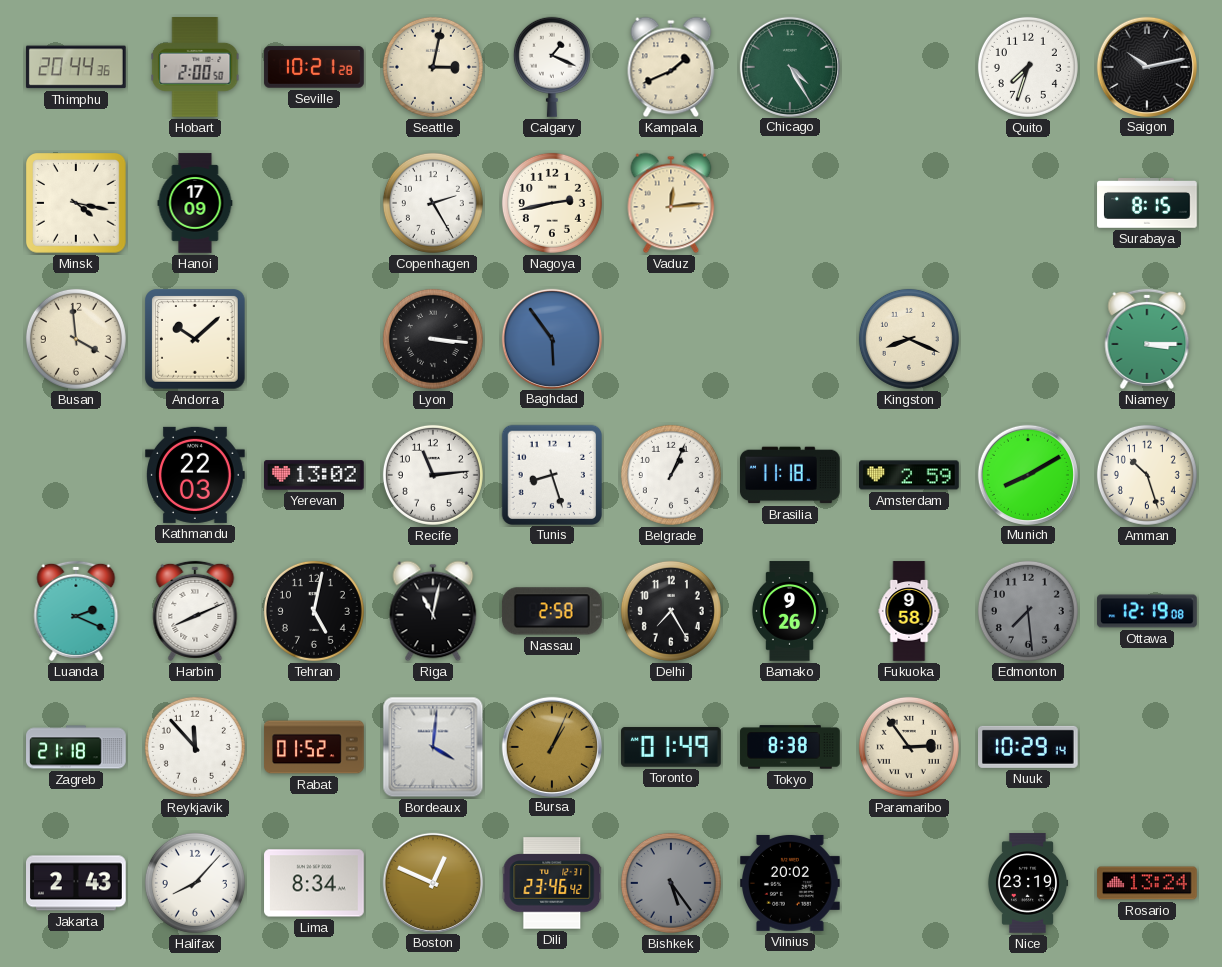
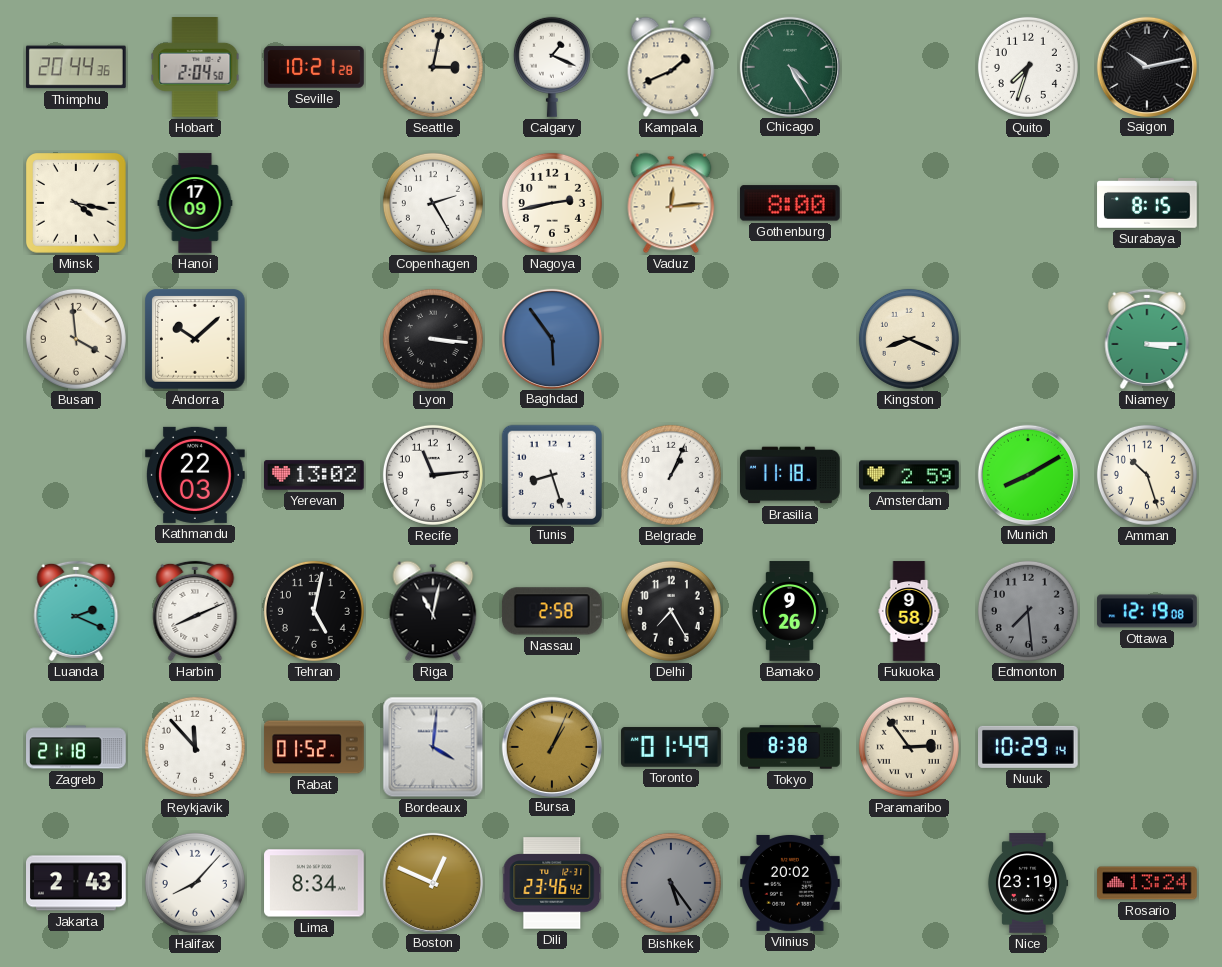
Hobart: 2:00 -> 2:04 (195, 68)
Gothenburg: none -> 8:00 (790, 203)
